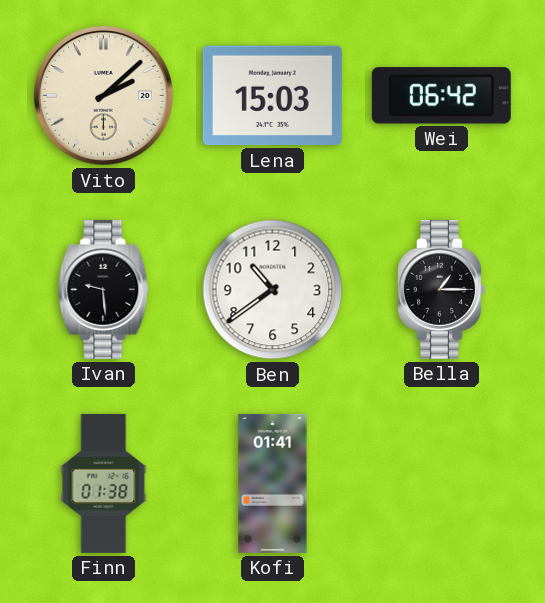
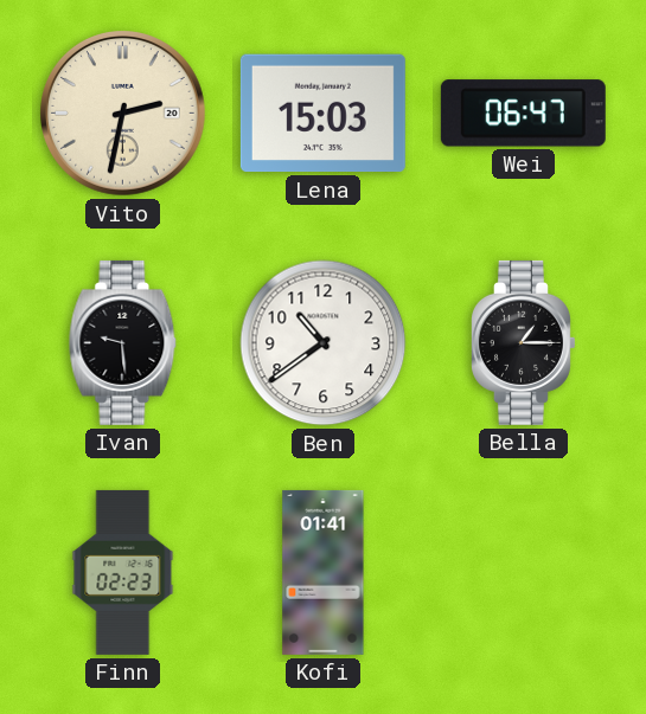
Vito: 2:08 -> 2:32 (123, 114)
Wei: 06:42 -> 06:47 (523, 114)
Finn: 01:38 -> 02:23 (123, 572)
